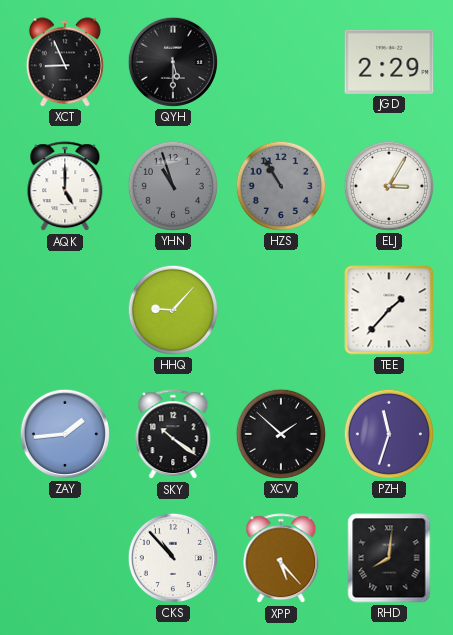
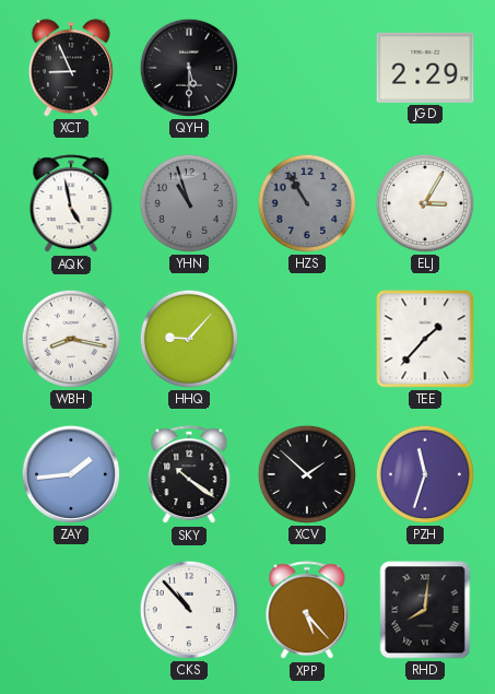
AQK: 5:00 -> 4:58 (71, 204)
WBH: none -> 8:17 (71, 339)
